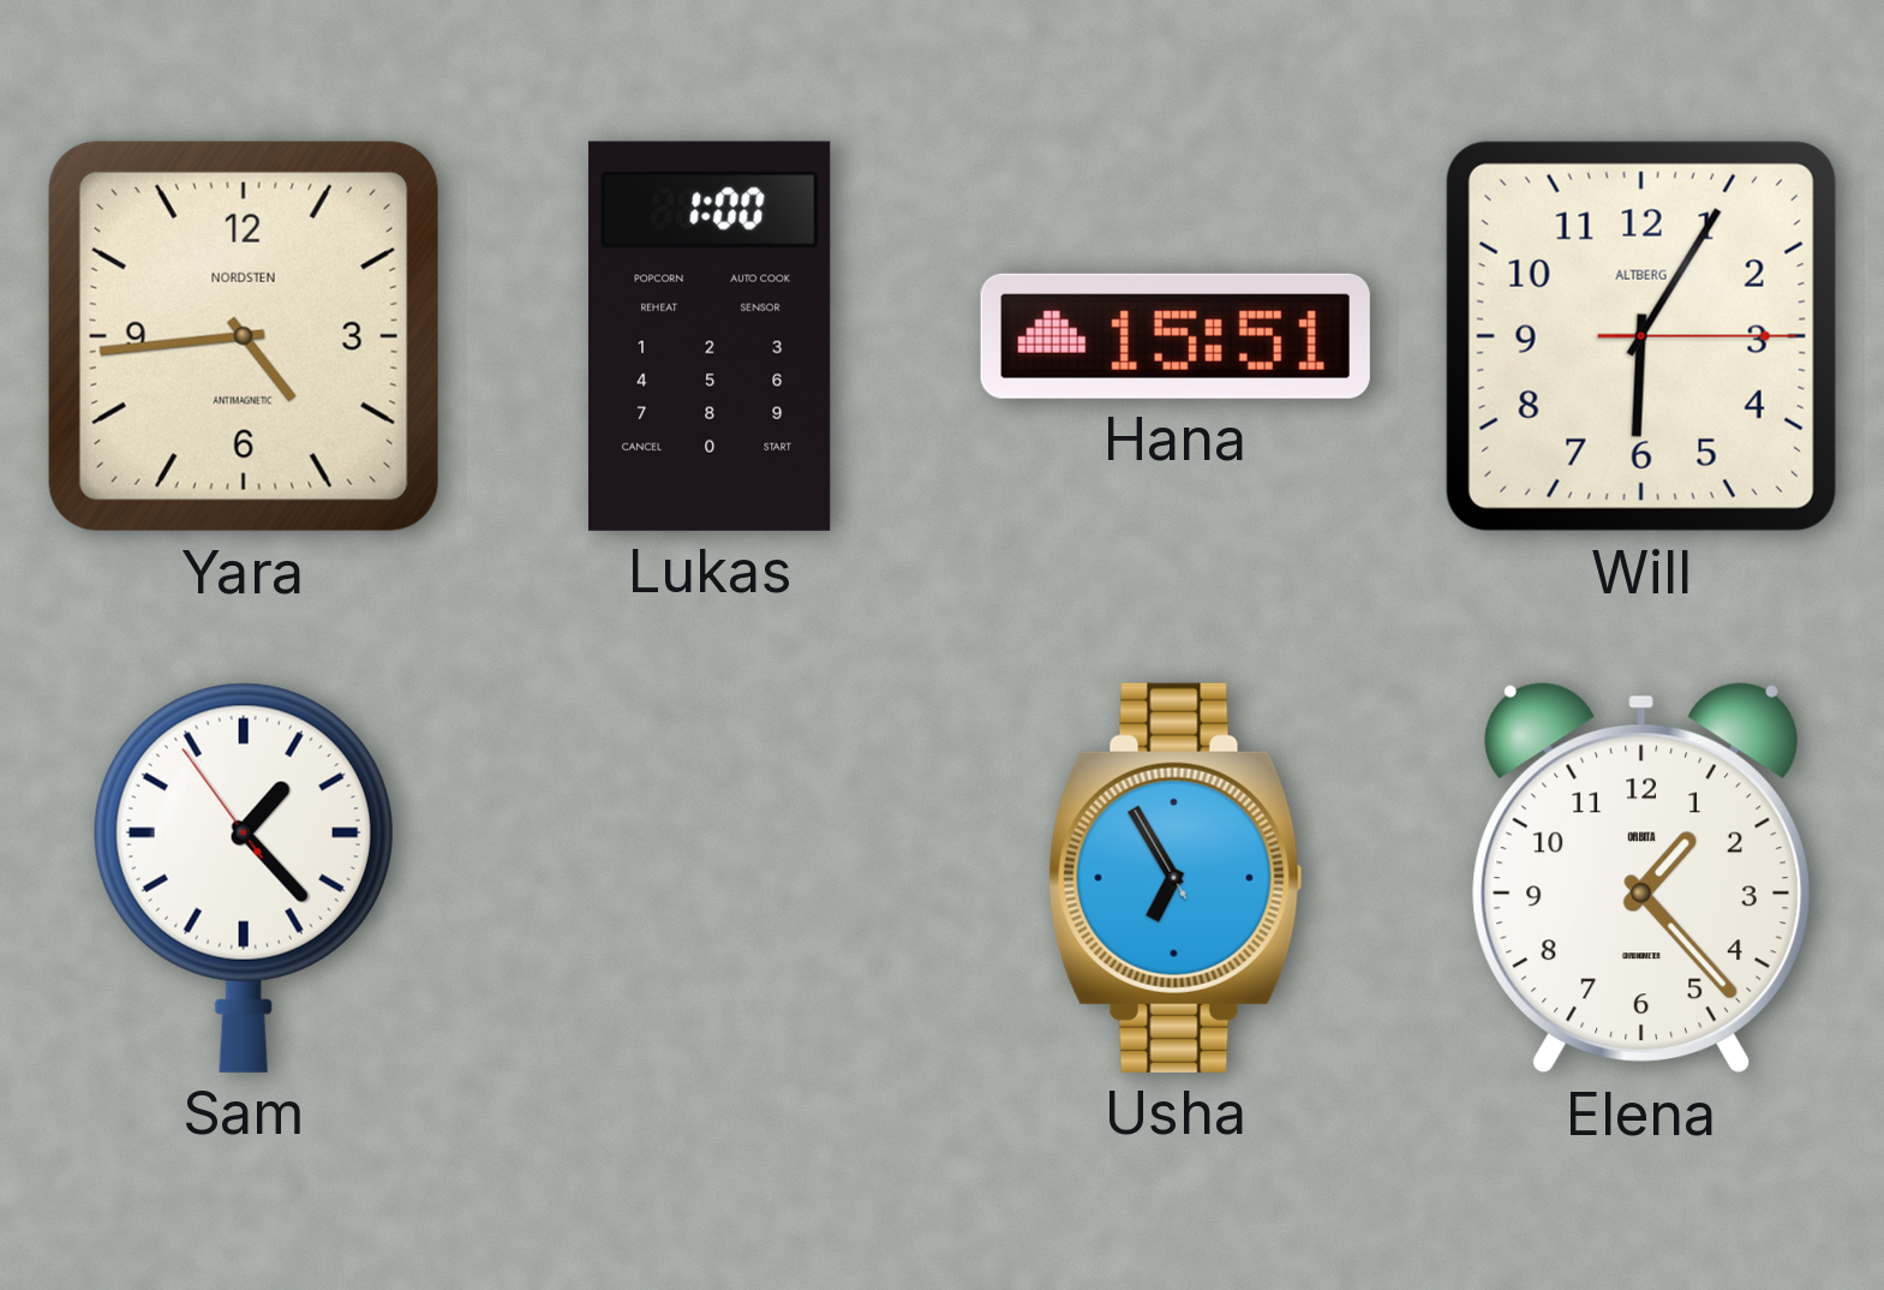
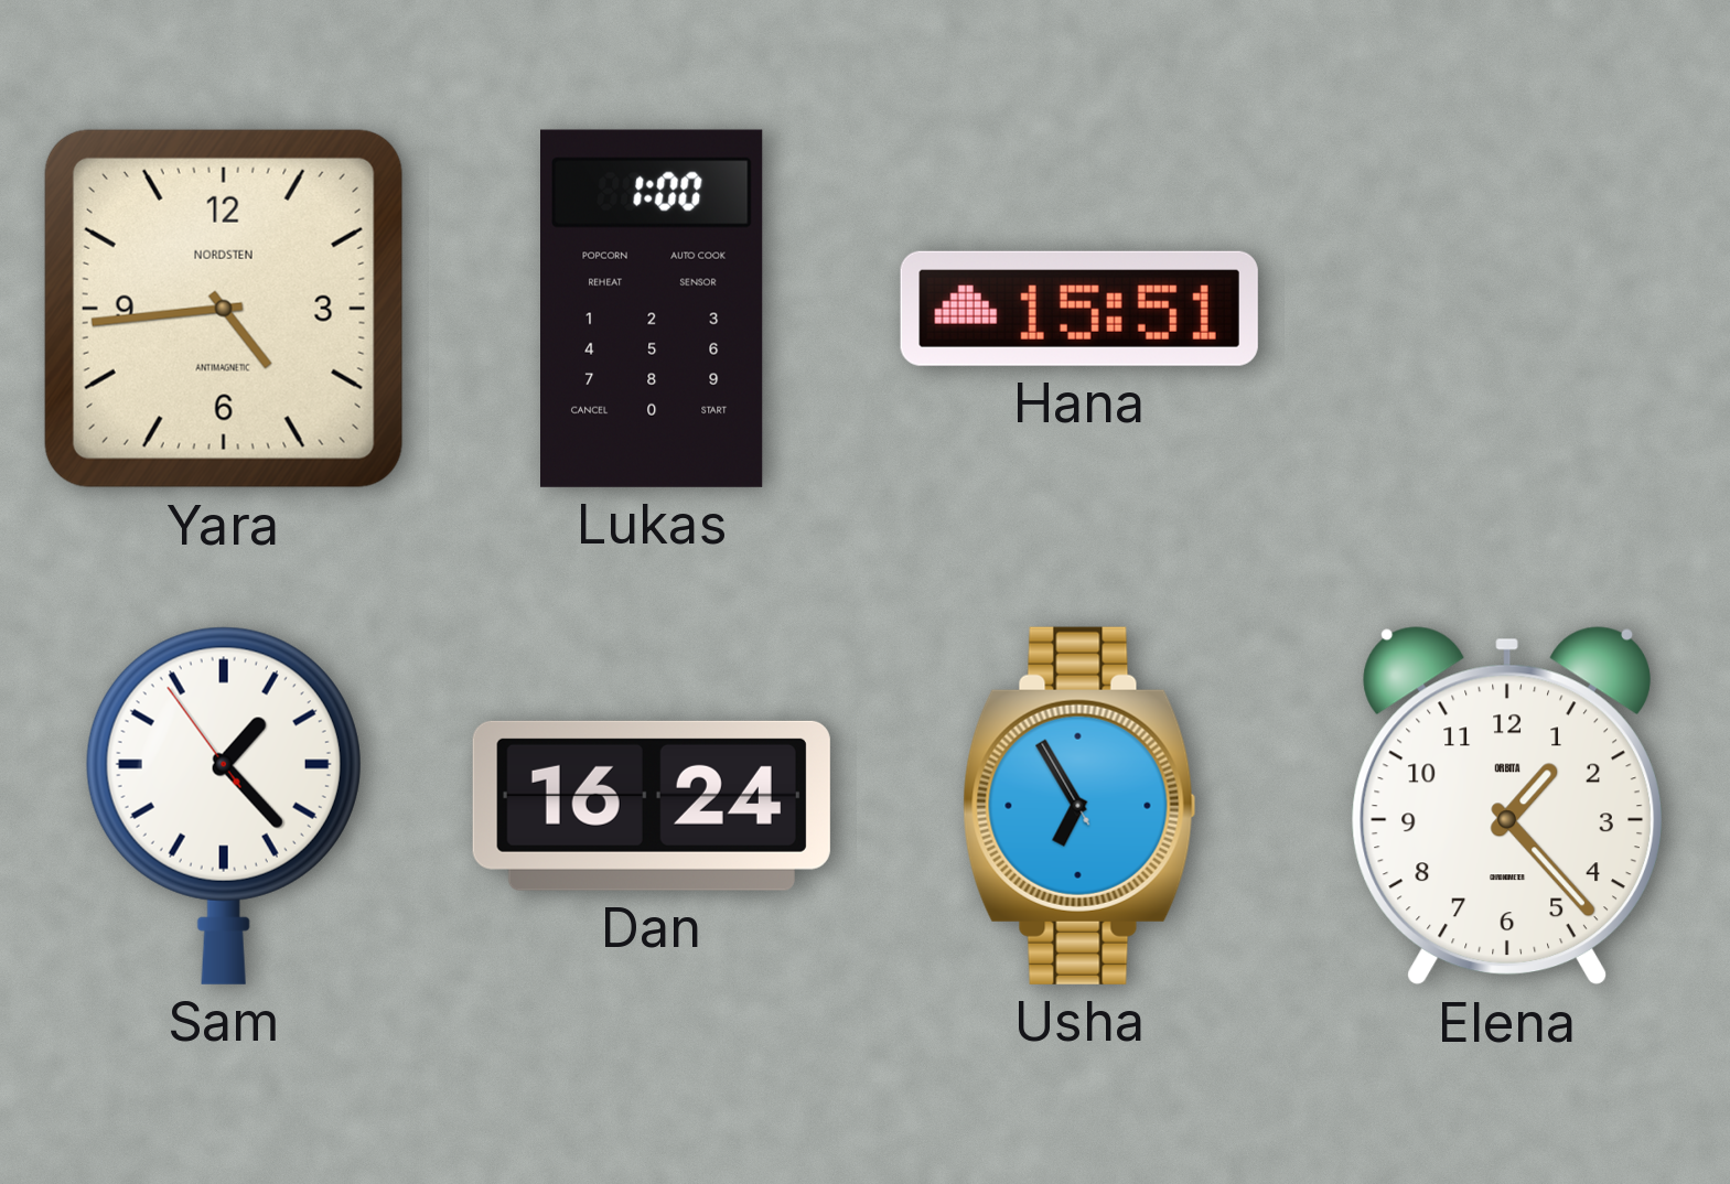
Will: 6:05 -> none (1641, 336)
Dan: none -> 16:24 (652, 806)
